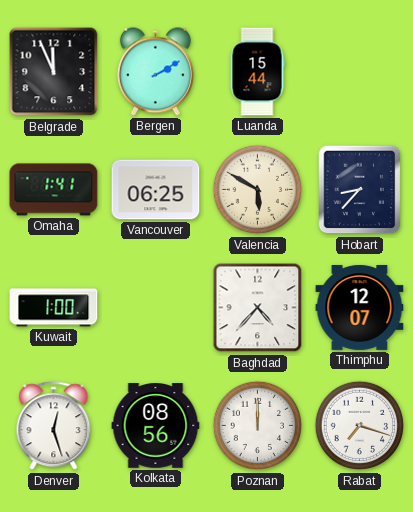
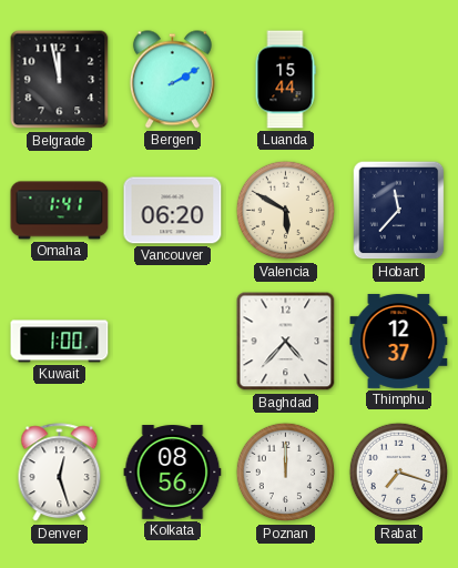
Belgrade: 11:56 -> 11:58 (60, 80)
Vancouver: 06:25 -> 06:20 (173, 211)
Hobart: 8:37 -> 11:37 (399, 211)
Thimphu: 12:07 -> 12:37 (399, 341)
